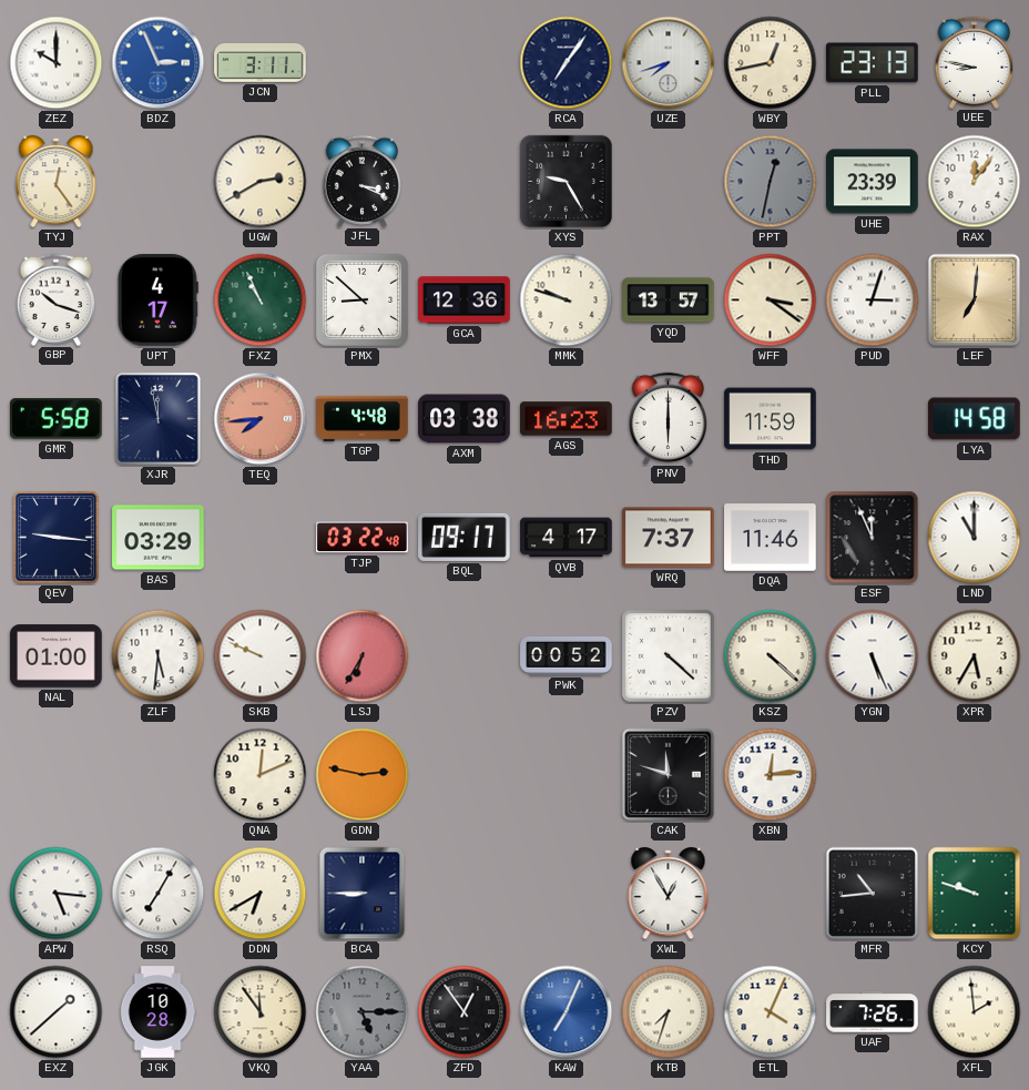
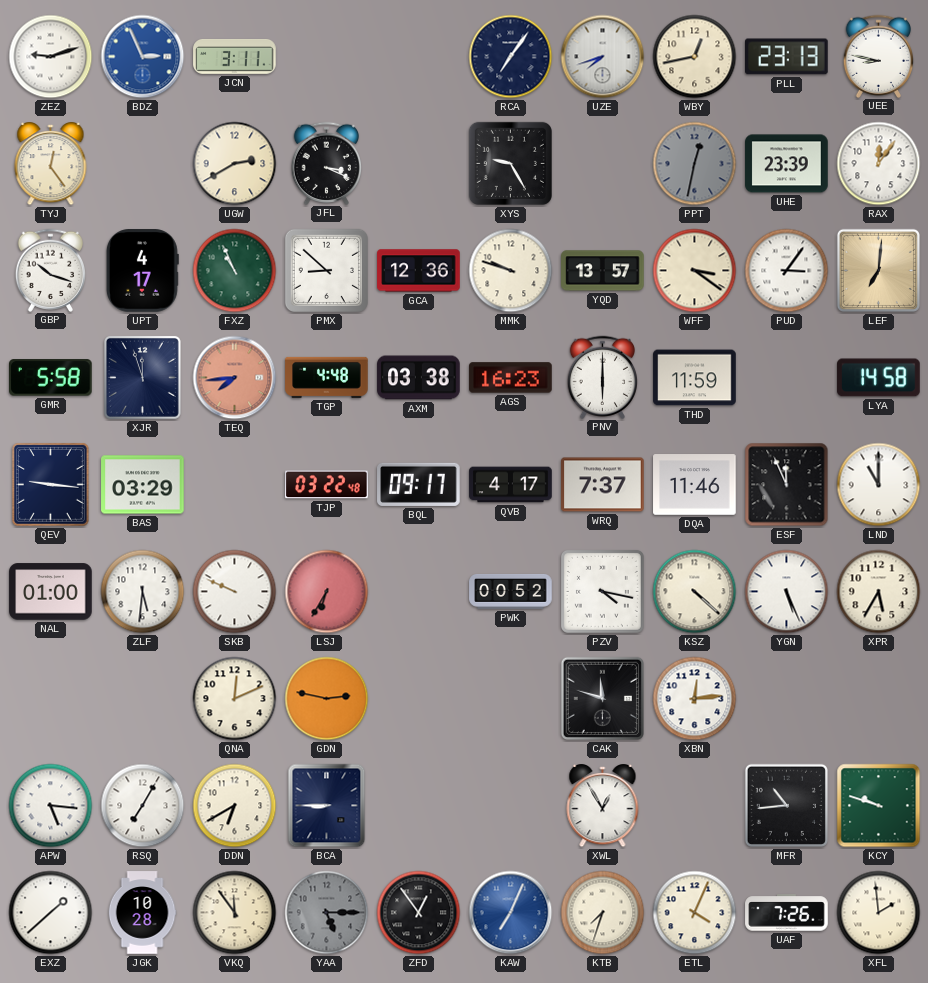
ZEZ: 10:00 -> 9:12 (51, 57)
PUD: 3:03 -> 3:06 (787, 271)
XJR: 11:58 -> 11:57 (142, 377)
PZV: 4:22 -> 4:17 (602, 591)
